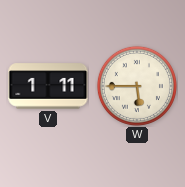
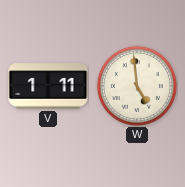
W: 5:45 -> 4:59 (137, 86)
